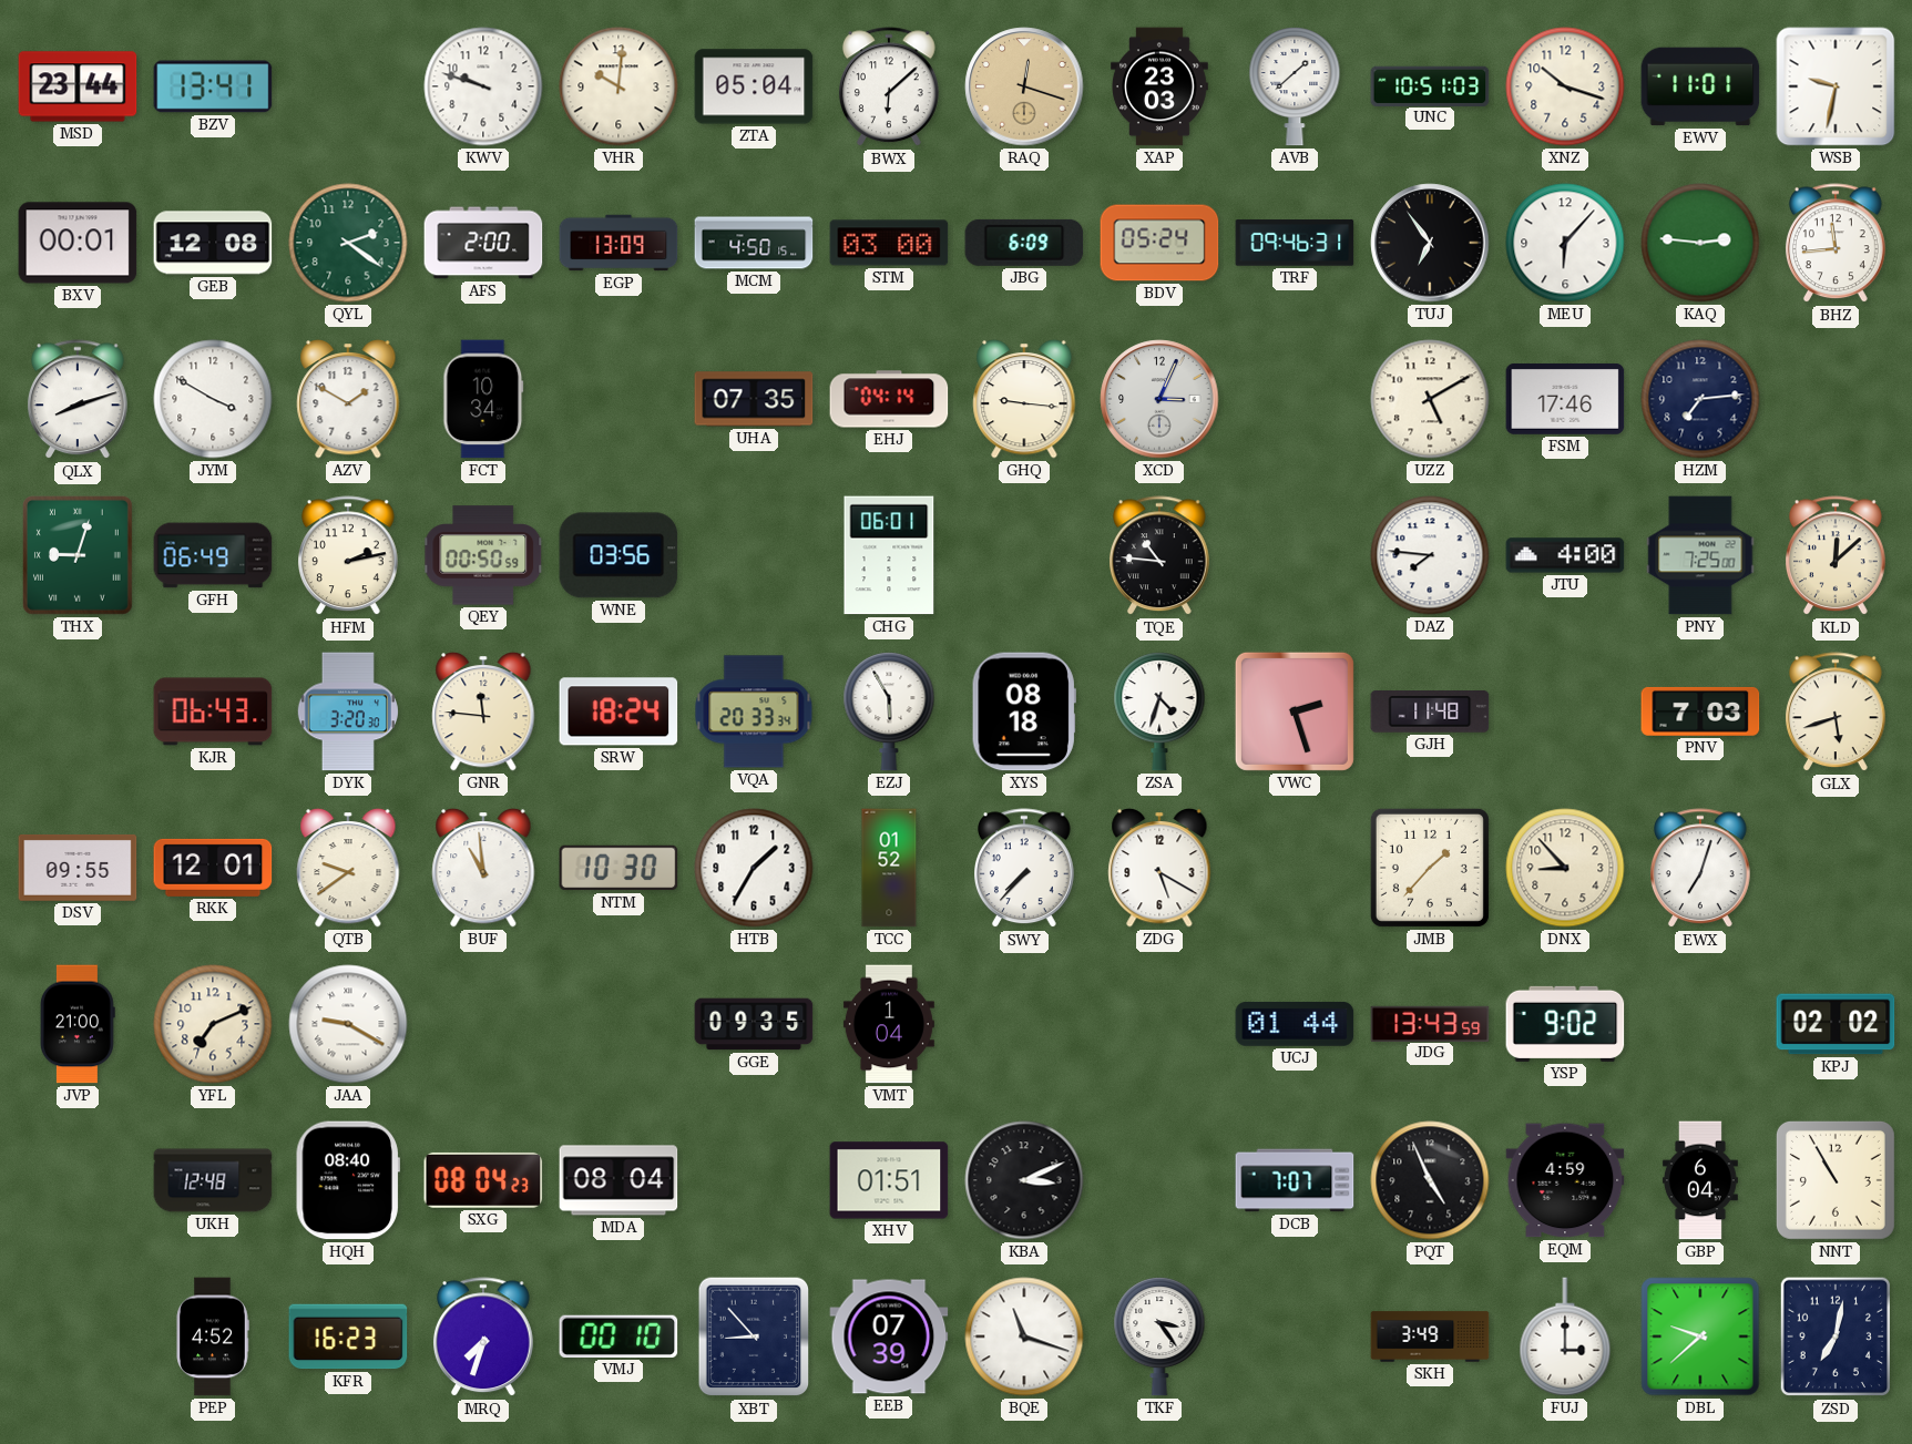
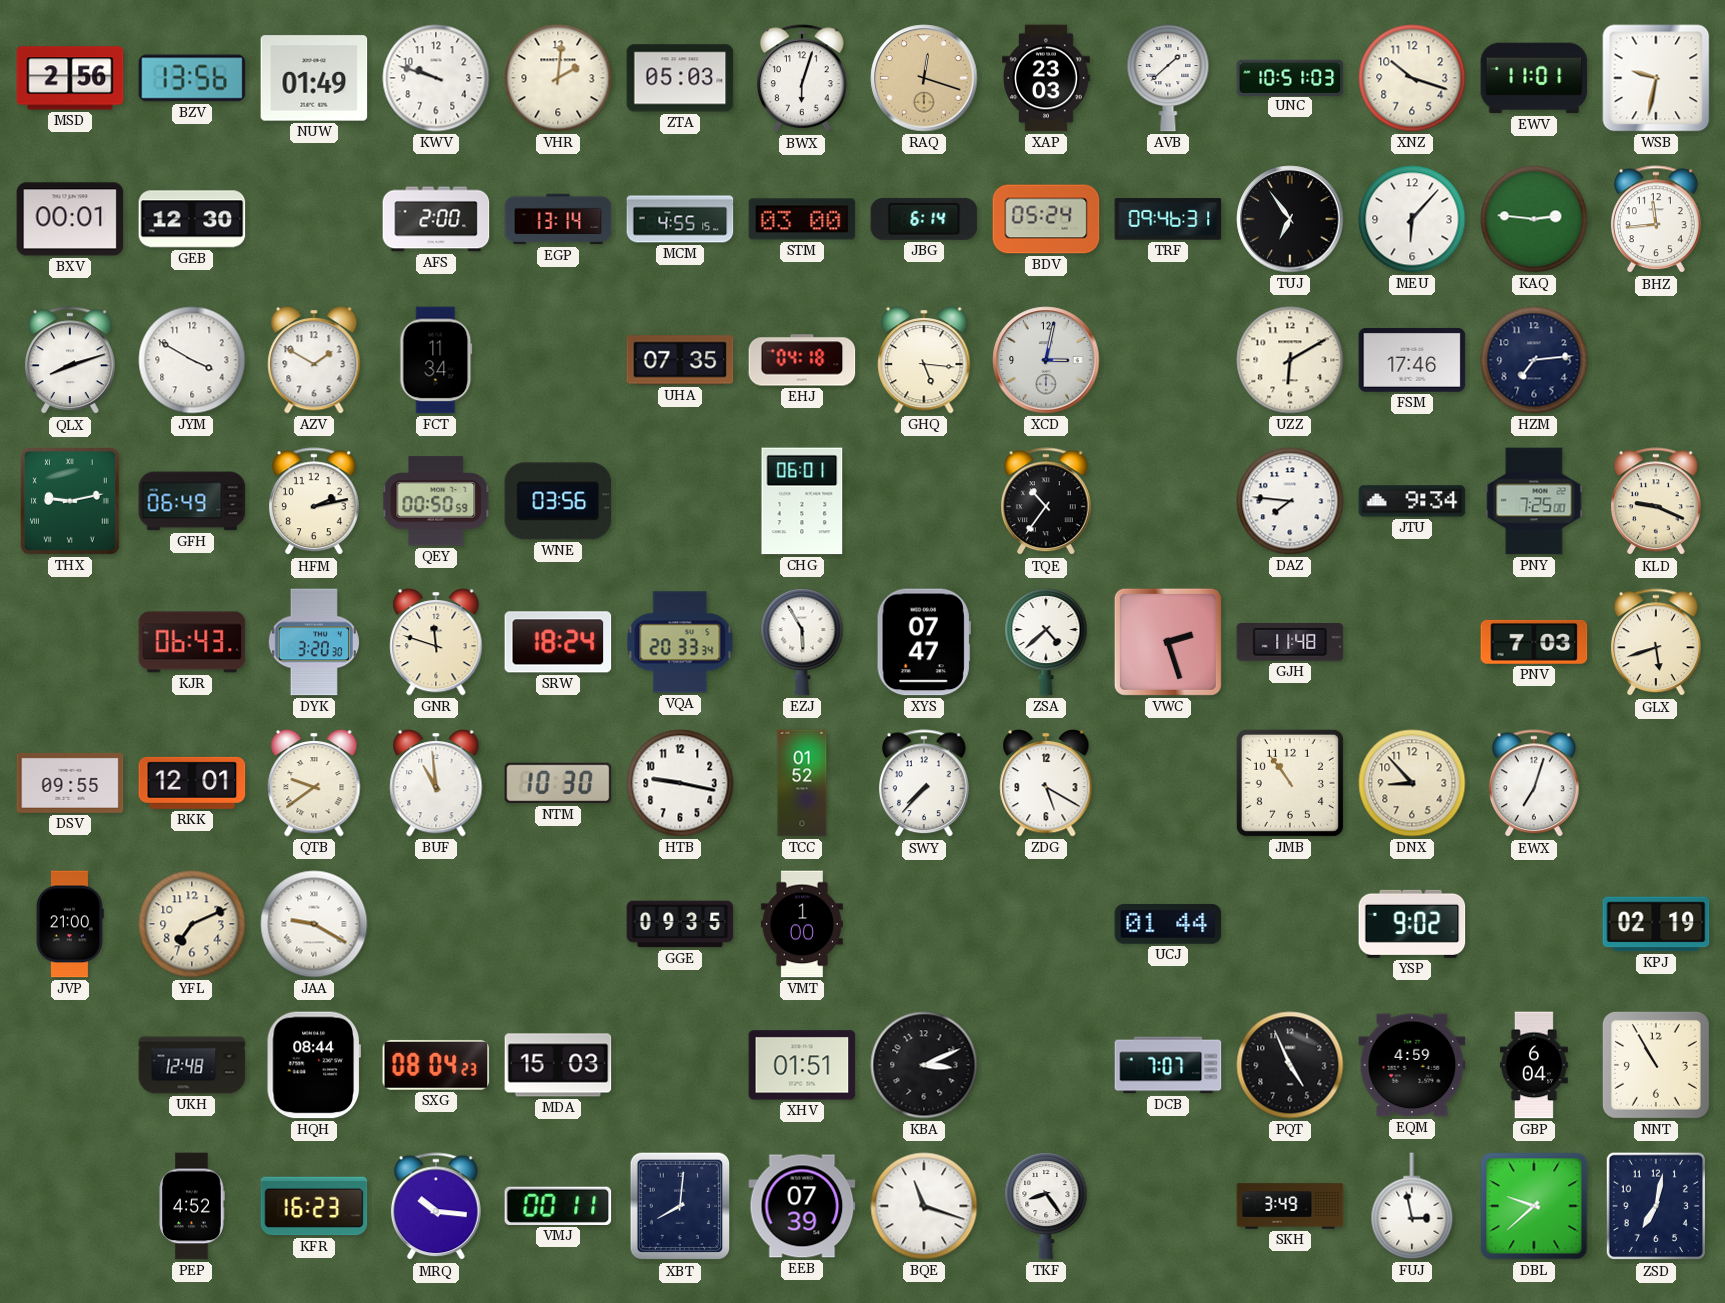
MSD: 23:44 -> 2:56 (70, 78)
BZV: 13:41 -> 13:56 (192, 78)
NUW: none -> 01:49 (314, 78)
VHR: 10:01 -> 2:01 (558, 78)
ZTA: 05:04 -> 05:03 (680, 78)
BWX: 6:08 -> 6:03 (803, 79)
GEB: 12:08 -> 12:30 (192, 219)
QYL: 2:21 -> none (348, 243)
EGP: 13:09 -> 13:14 (558, 219)
MCM: 4:50 -> 4:55 (680, 219)
JBG: 6:09 -> 6:14 (924, 219)
FCT: 10:34 -> 11:34 (436, 360)
EHJ: 04:14 -> 04:18 (802, 360)
GHQ: 9:16 -> 5:16 (924, 360)
XCD: 3:04 -> 3:02 (1046, 360)
UZZ: 5:10 -> 6:10 (1290, 360)
THX: 9:03 -> 9:13 (70, 502)
TQE: 10:46 -> 10:36 (1047, 502)
JTU: 4:00 -> 9:34 (1412, 501)
KLD: 12:08 -> 9:19 (1657, 502)
GNR: 11:46 -> 11:48 (436, 642)
XYS: 08:18 -> 07:47 (924, 642)
ZSA: 4:33 -> 4:38 (1046, 643)
HTB: 1:35 -> 9:17 (680, 783)
JMB: 1:37 -> 10:54 (1290, 783)
VMT: 1:04 -> 1:00 (802, 924)
JDG: 13:43 -> none (1430, 1023)
KPJ: 02:02 -> 02:19 (1656, 924)
HQH: 08:40 -> 08:44 (314, 1065)
MDA: 08:04 -> 15:03 (558, 1065)
MRQ: 7:33 -> 10:16 (437, 1207)
VMJ: 00:10 -> 00:11 (558, 1206)
XBT: 8:53 -> 8:01 (680, 1206)
TKF: 3:24 -> 8:24 (1046, 1207)
FUJ: 3:00 -> 2:58 (1412, 1206)
